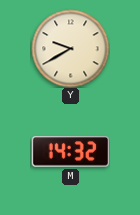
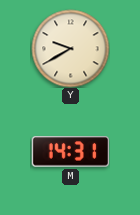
M: 14:32 -> 14:31 (70, 152)
